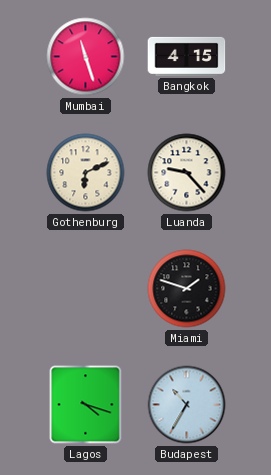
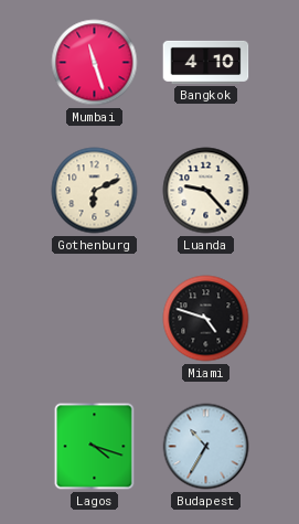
Bangkok: 4:15 -> 4:10 (206, 62)
Miami: 1:48 -> 4:48 (206, 319)
